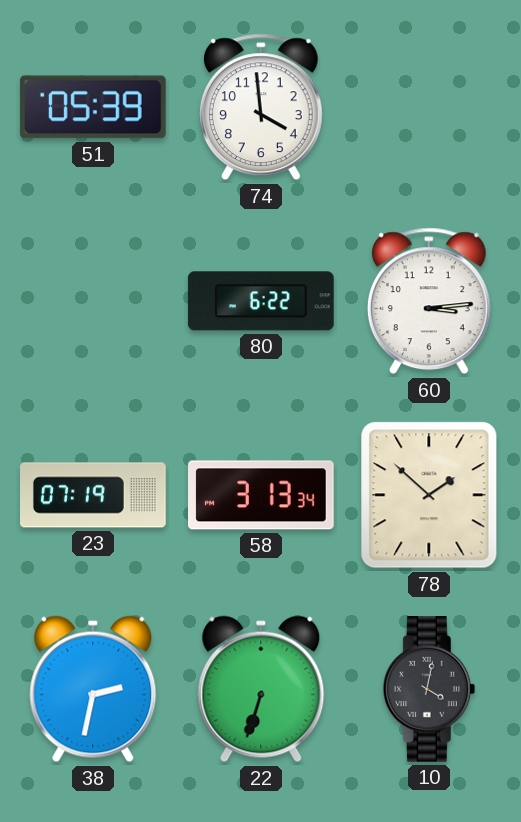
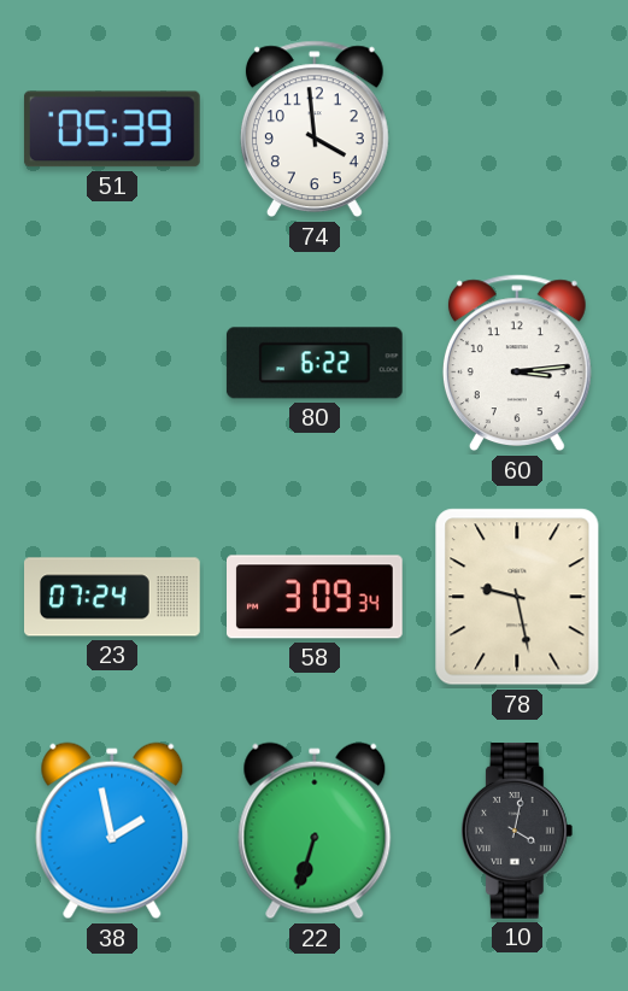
23: 07:19 -> 07:24 (113, 597)
58: 3:13 -> 3:09 (316, 597)
78: 1:52 -> 9:28 (517, 597)
38: 2:32 -> 1:58 (112, 831)
